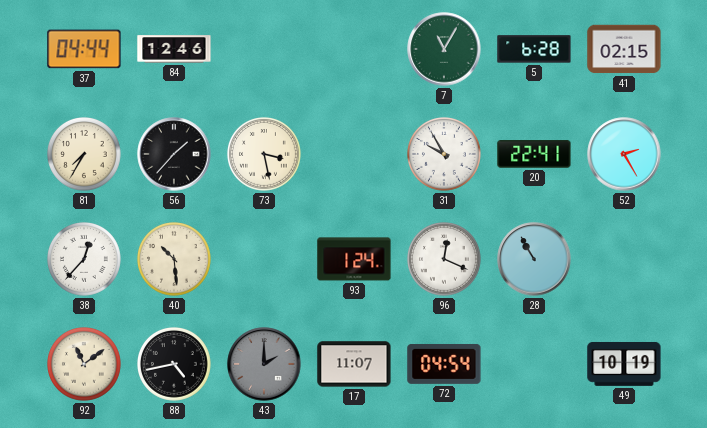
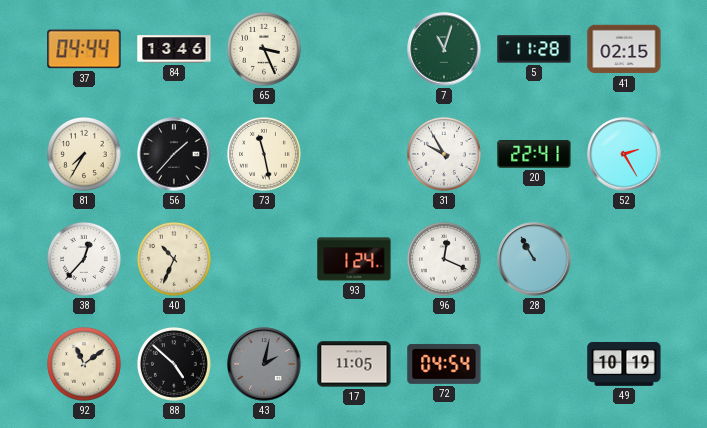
84: 12:46 -> 13:46 (174, 49)
65: none -> 3:26 (265, 50)
7: 11:05 -> 11:03 (444, 49)
5: 6:28 -> 11:28 (534, 49)
73: 3:28 -> 11:28 (265, 155)
40: 10:29 -> 10:34 (175, 260)
88: 4:43 -> 4:52 (175, 365)
43: 2:00 -> 2:02 (264, 364)
17: 11:07 -> 11:05 (354, 364)
